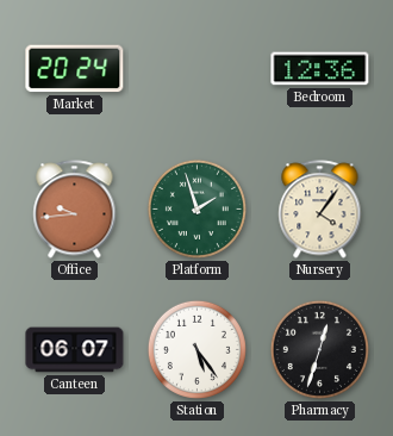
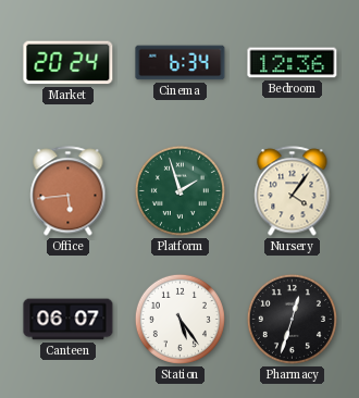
Cinema: none -> 6:34 (181, 63)
Office: 9:44 -> 5:44 (69, 191)
